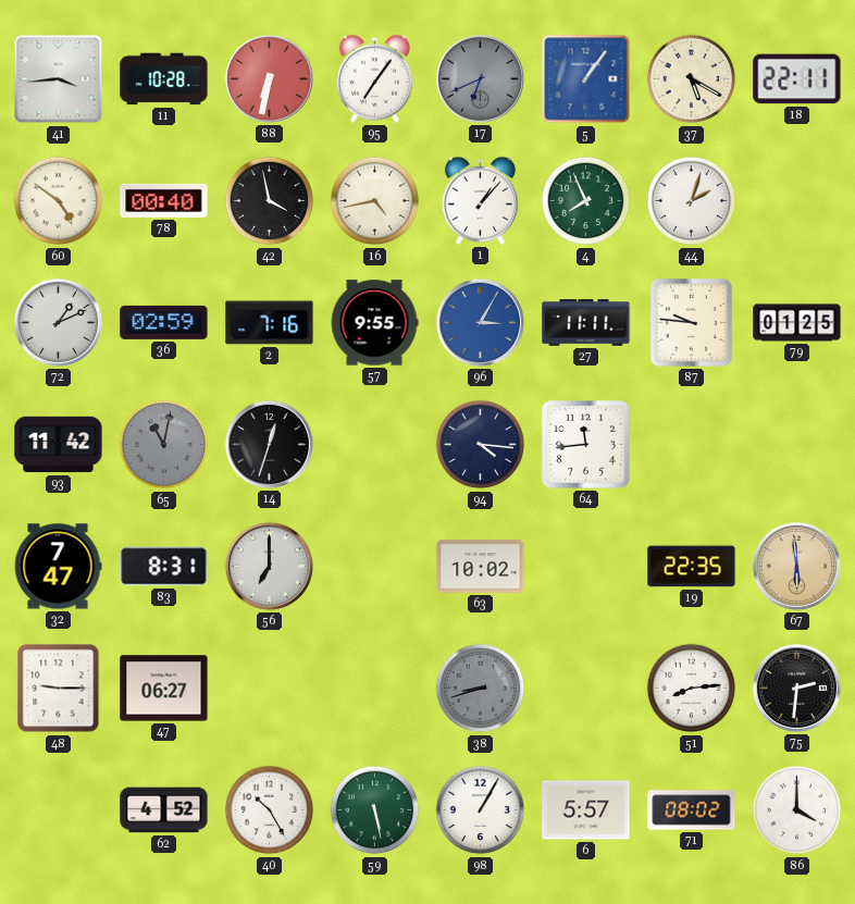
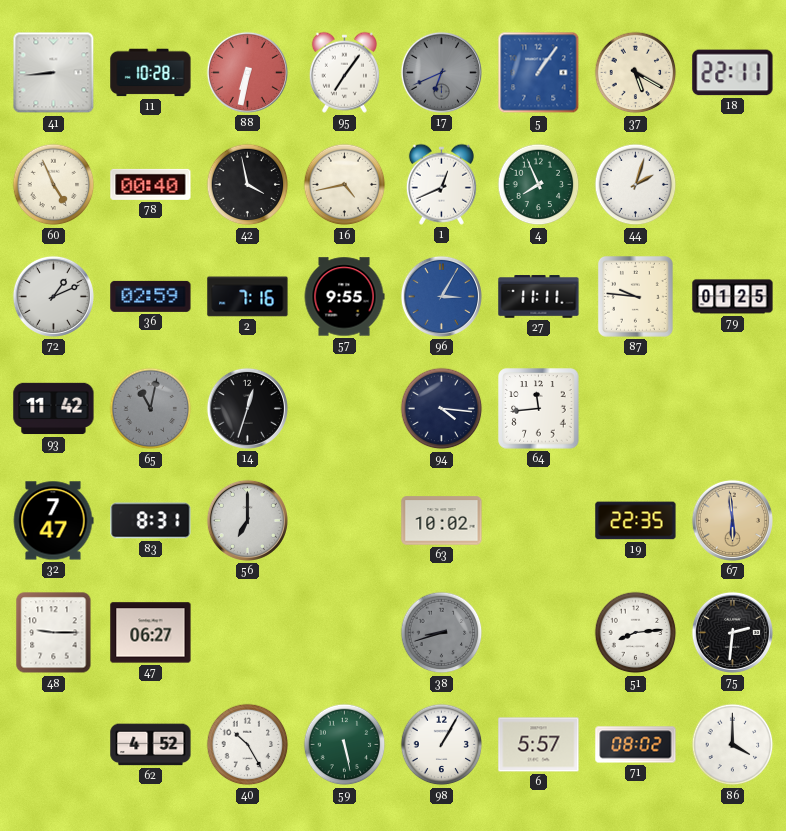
41: 3:44 -> 8:44 (54, 73)
60: 4:51 -> 4:56 (54, 185)
1: 1:07 -> 12:41 (441, 184)
